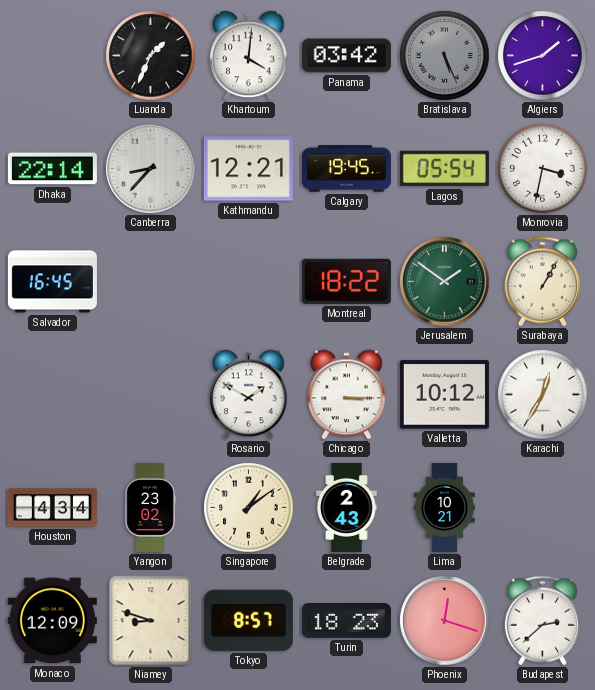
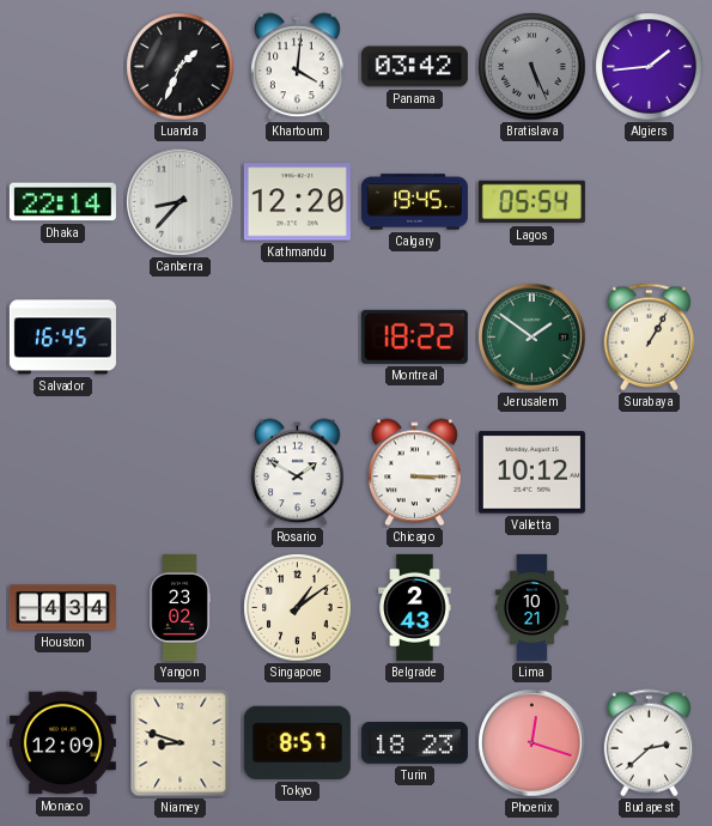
Algiers: 1:42 -> 1:44 (650, 67)
Kathmandu: 12:21 -> 12:20 (297, 202)
Monrovia: 3:32 -> none (543, 169)
Karachi: 12:35 -> none (543, 395)
